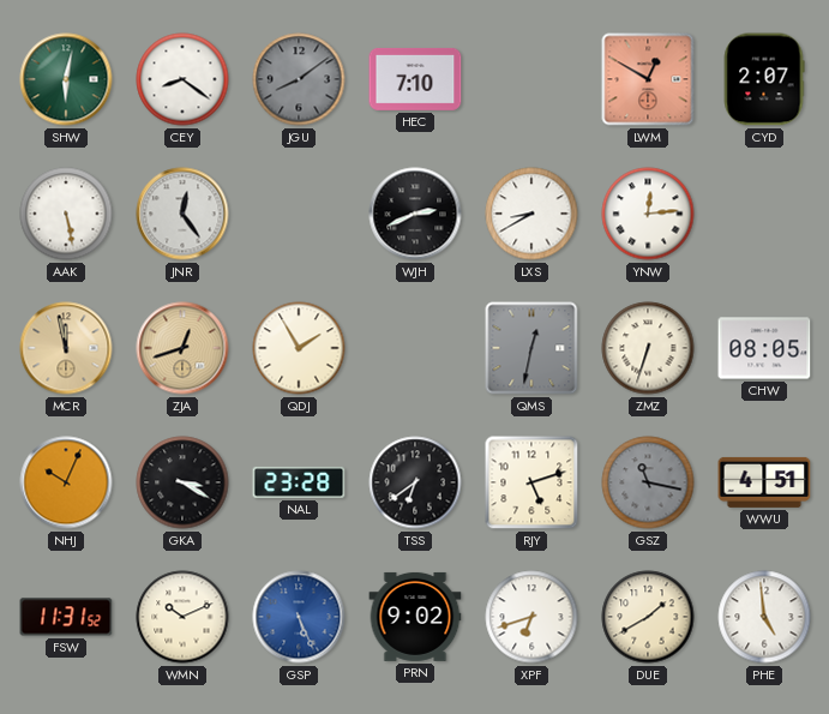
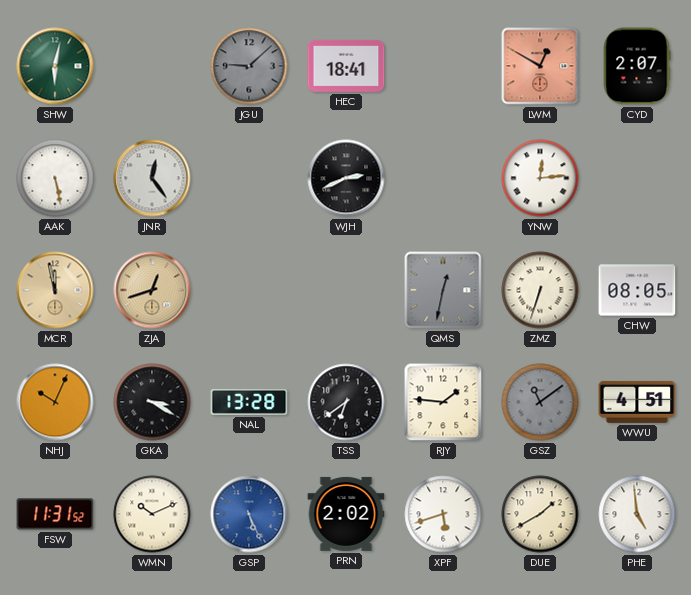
CEY: 8:21 -> none (182, 79)
JGU: 8:09 -> 9:08 (249, 66)
HEC: 7:10 -> 18:41 (346, 66)
LXS: 8:40 -> none (531, 214)
QDJ: 1:55 -> none (299, 348)
NAL: 23:28 -> 13:28 (249, 402)
RJY: 5:12 -> 1:46 (443, 402)
GSZ: 11:17 -> 11:09 (540, 402)
PRN: 9:02 -> 2:02 (346, 514)
XPF: 6:42 -> 5:42 (443, 514)
